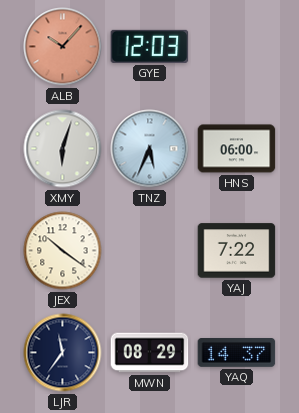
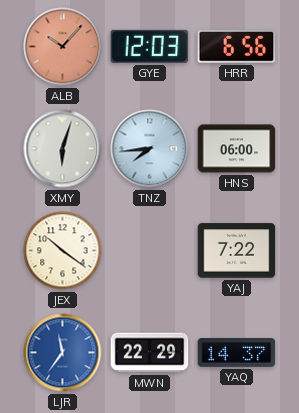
HRR: none -> 6:56 (237, 47)
TNZ: 5:34 -> 7:44 (150, 149)
LJR dial: navy -> blue (63, 353)
MWN: 08:29 -> 22:29 (150, 353)
